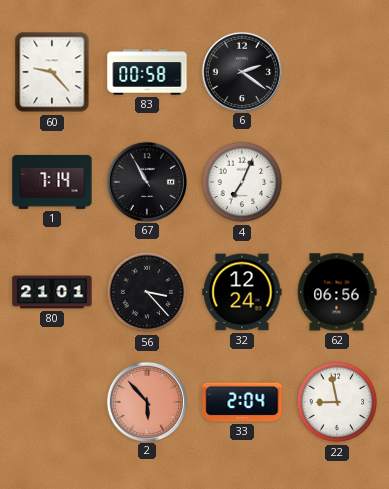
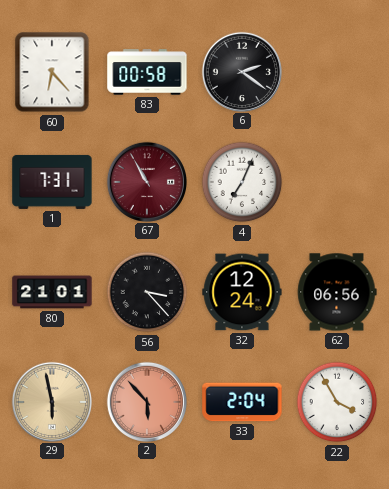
60: 9:23 -> 6:23 (52, 72)
1: 7:14 -> 7:31 (52, 182)
67 dial: black -> burgundy (146, 181)
29: none -> 5:58 (51, 401)
22: 8:58 -> 3:55 (337, 402)
